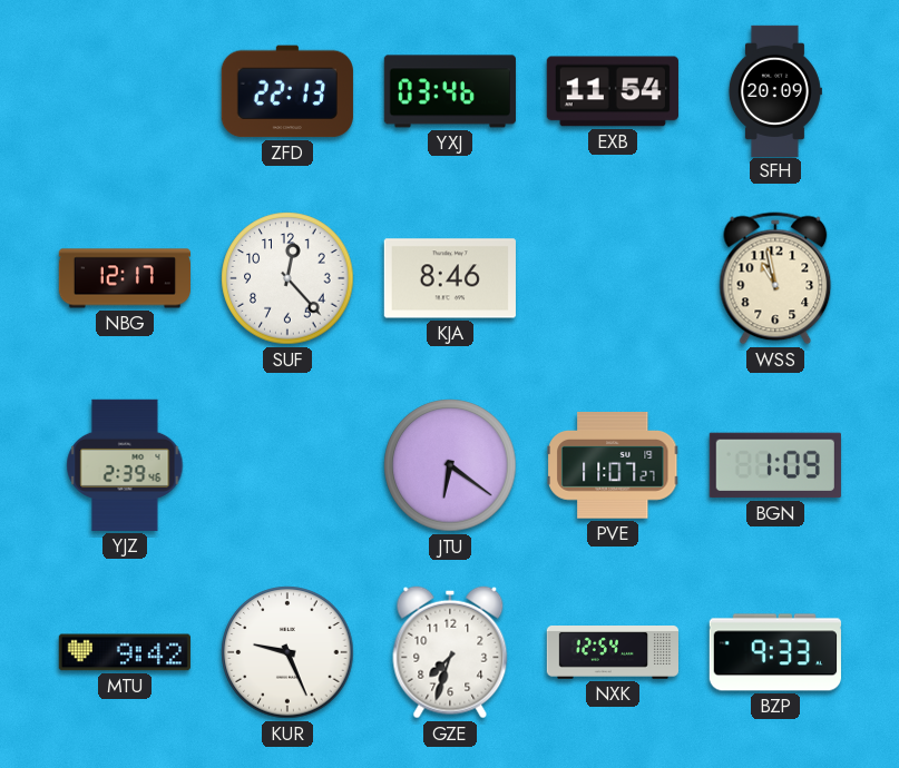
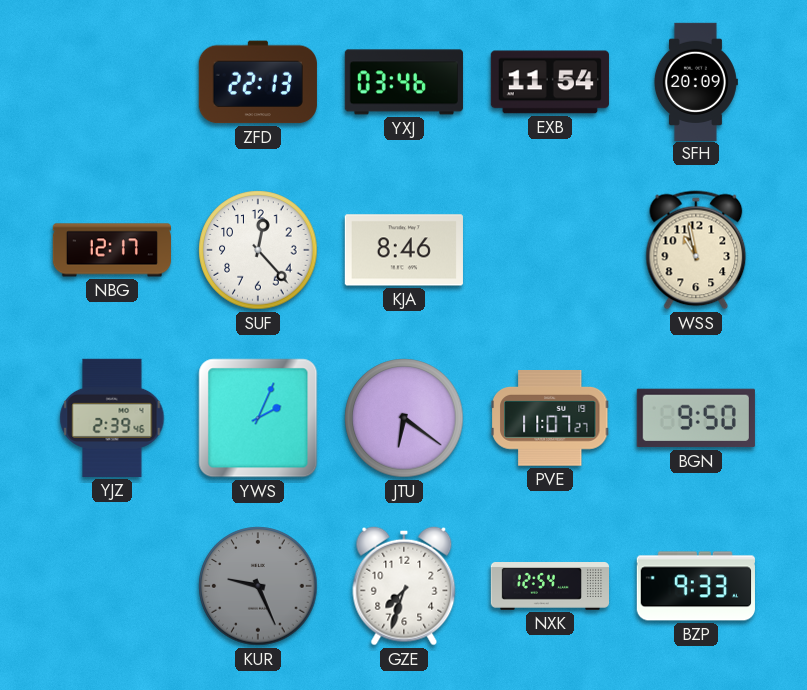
YWS: none -> 2:04 (258, 418)
BGN: 1:09 -> 9:50 (696, 418)
MTU: 9:42 -> none (125, 652)
KUR dial: white -> grey (258, 586)
